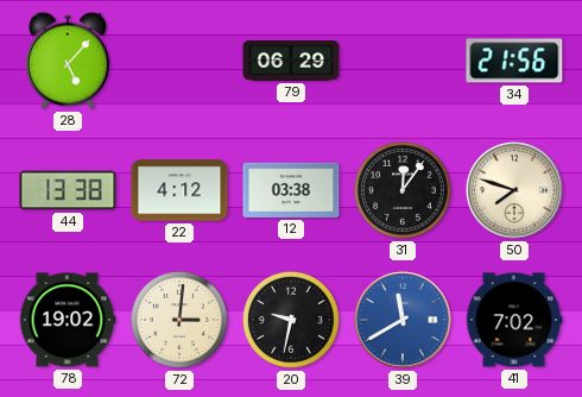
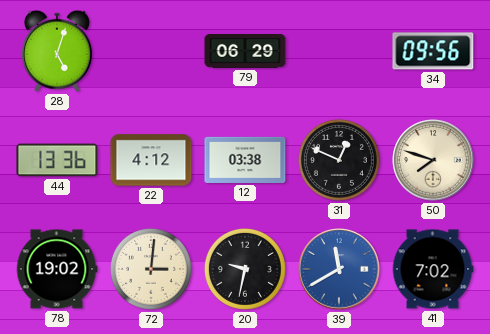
28: 5:07 -> 5:03 (57, 51)
34: 21:56 -> 09:56 (433, 51)
44: 13:38 -> 13:36 (57, 160)
31: 12:06 -> 12:49 (339, 160)
